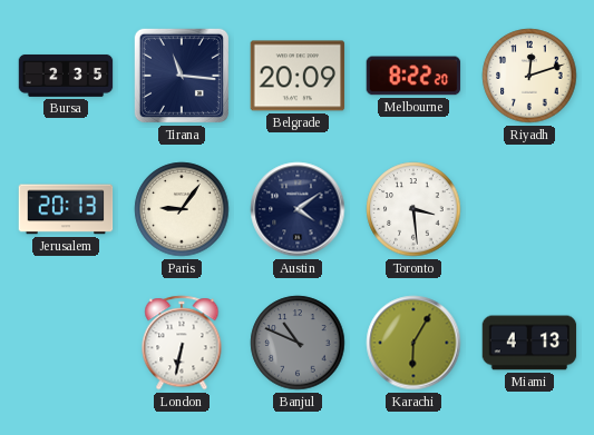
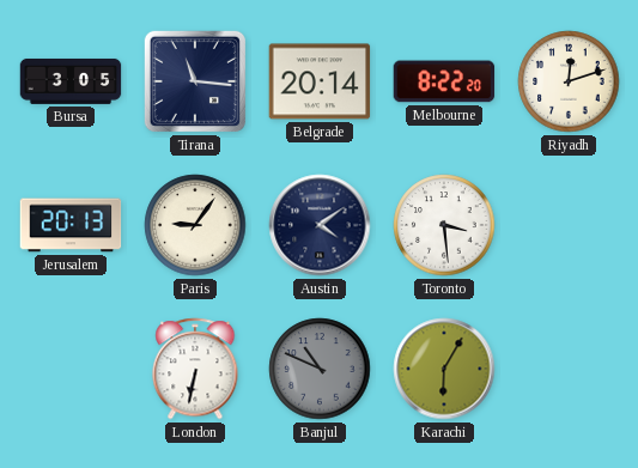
Bursa: 2:35 -> 3:05 (71, 81)
Belgrade: 20:09 -> 20:14 (320, 81)
Miami: 4:13 -> none (529, 343)
